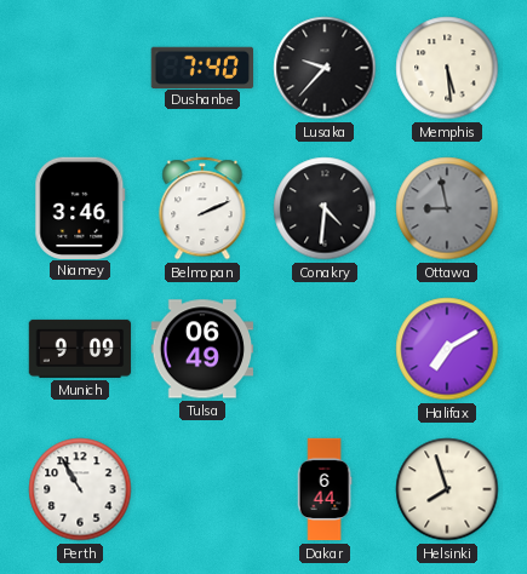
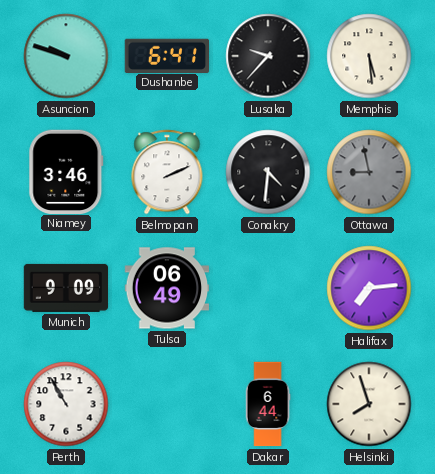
Asuncion: none -> 9:48 (66, 56)
Dushanbe: 7:40 -> 6:41 (166, 55)
Halifax: 7:10 -> 7:14 (369, 288)
